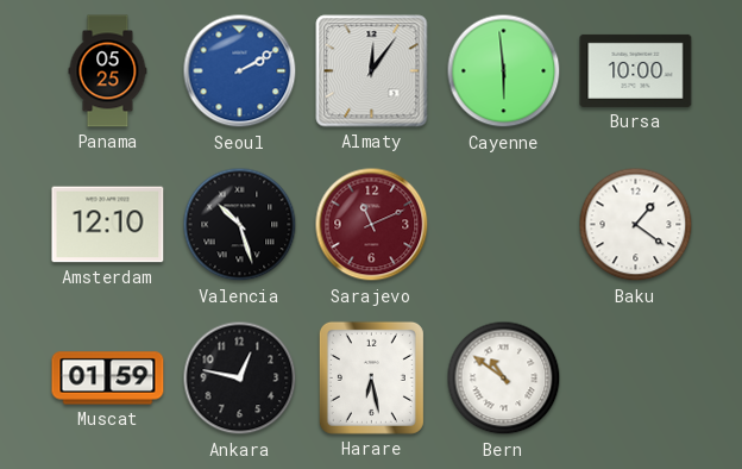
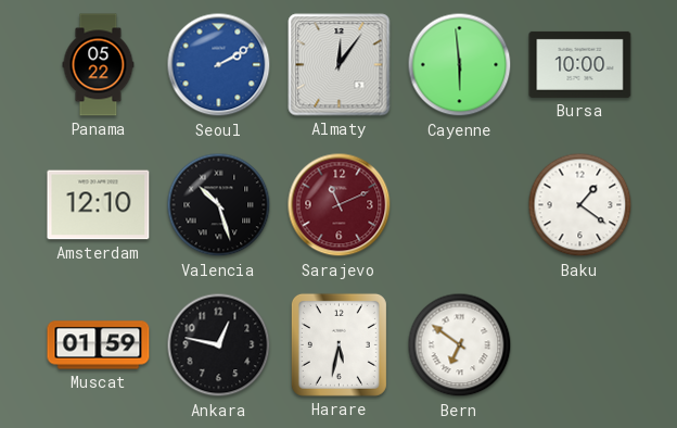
Panama: 05:25 -> 05:22 (99, 65)
Harare: 6:28 -> 5:32 (338, 344)
Bern: 10:51 -> 6:51 (460, 345)
